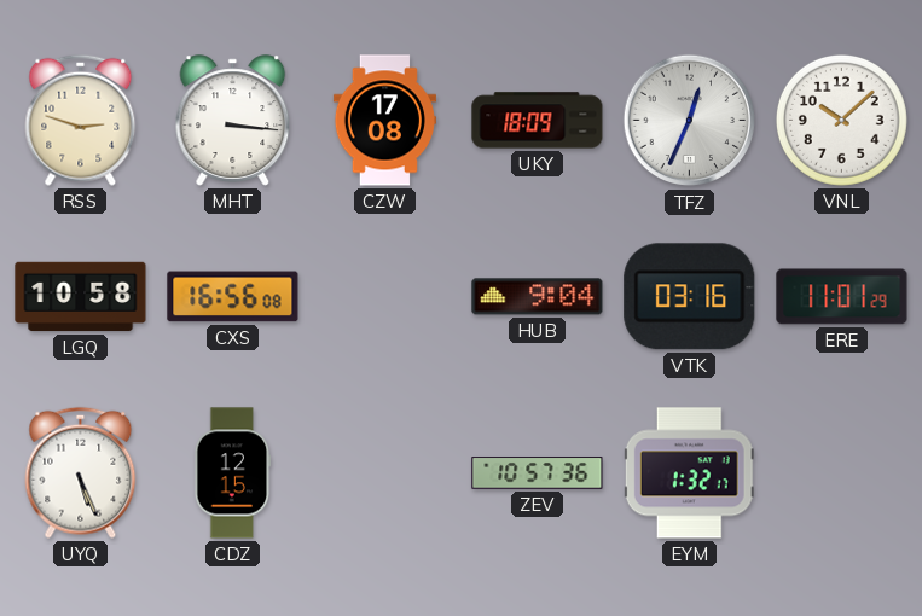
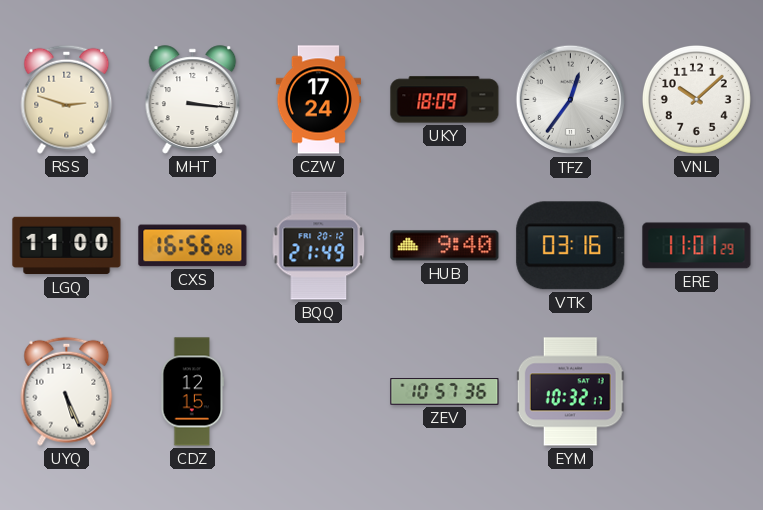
CZW: 17:08 -> 17:24 (318, 100)
TFZ: 12:34 -> 12:36 (571, 100)
LGQ: 10:58 -> 11:00 (67, 246)
BQQ: none -> 21:49 (319, 246)
HUB: 9:04 -> 9:40 (445, 246)
EYM: 1:32 -> 10:32 (570, 392)
